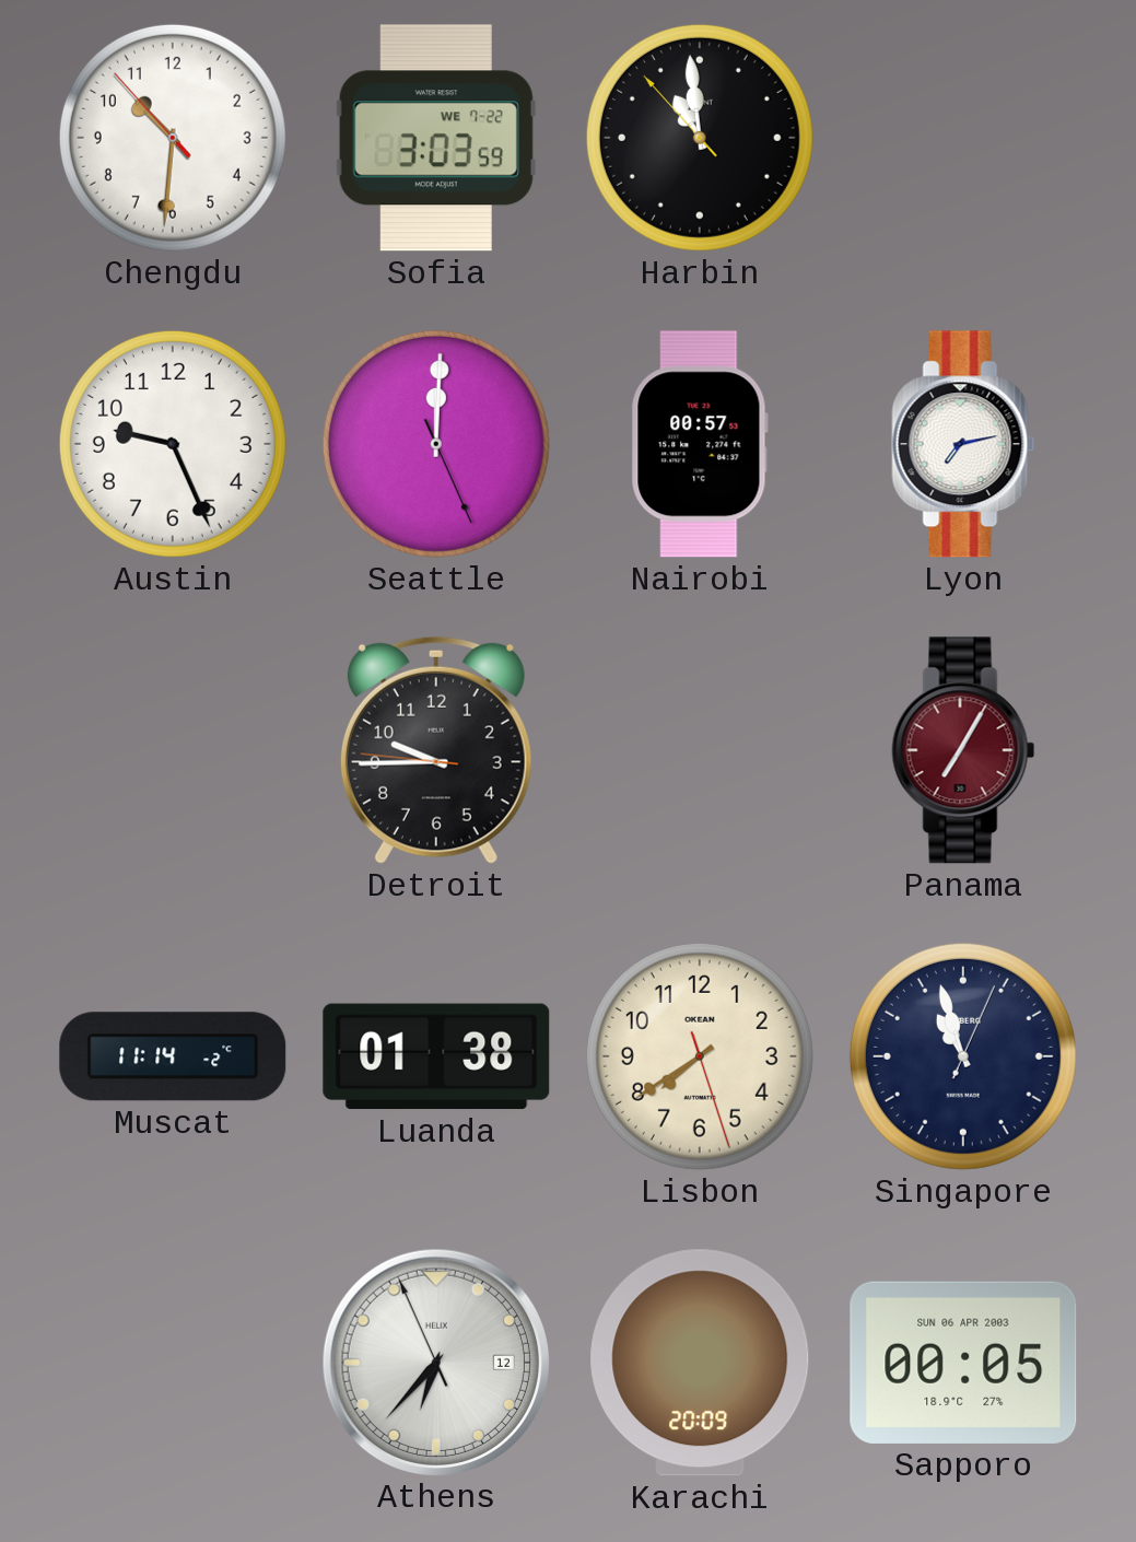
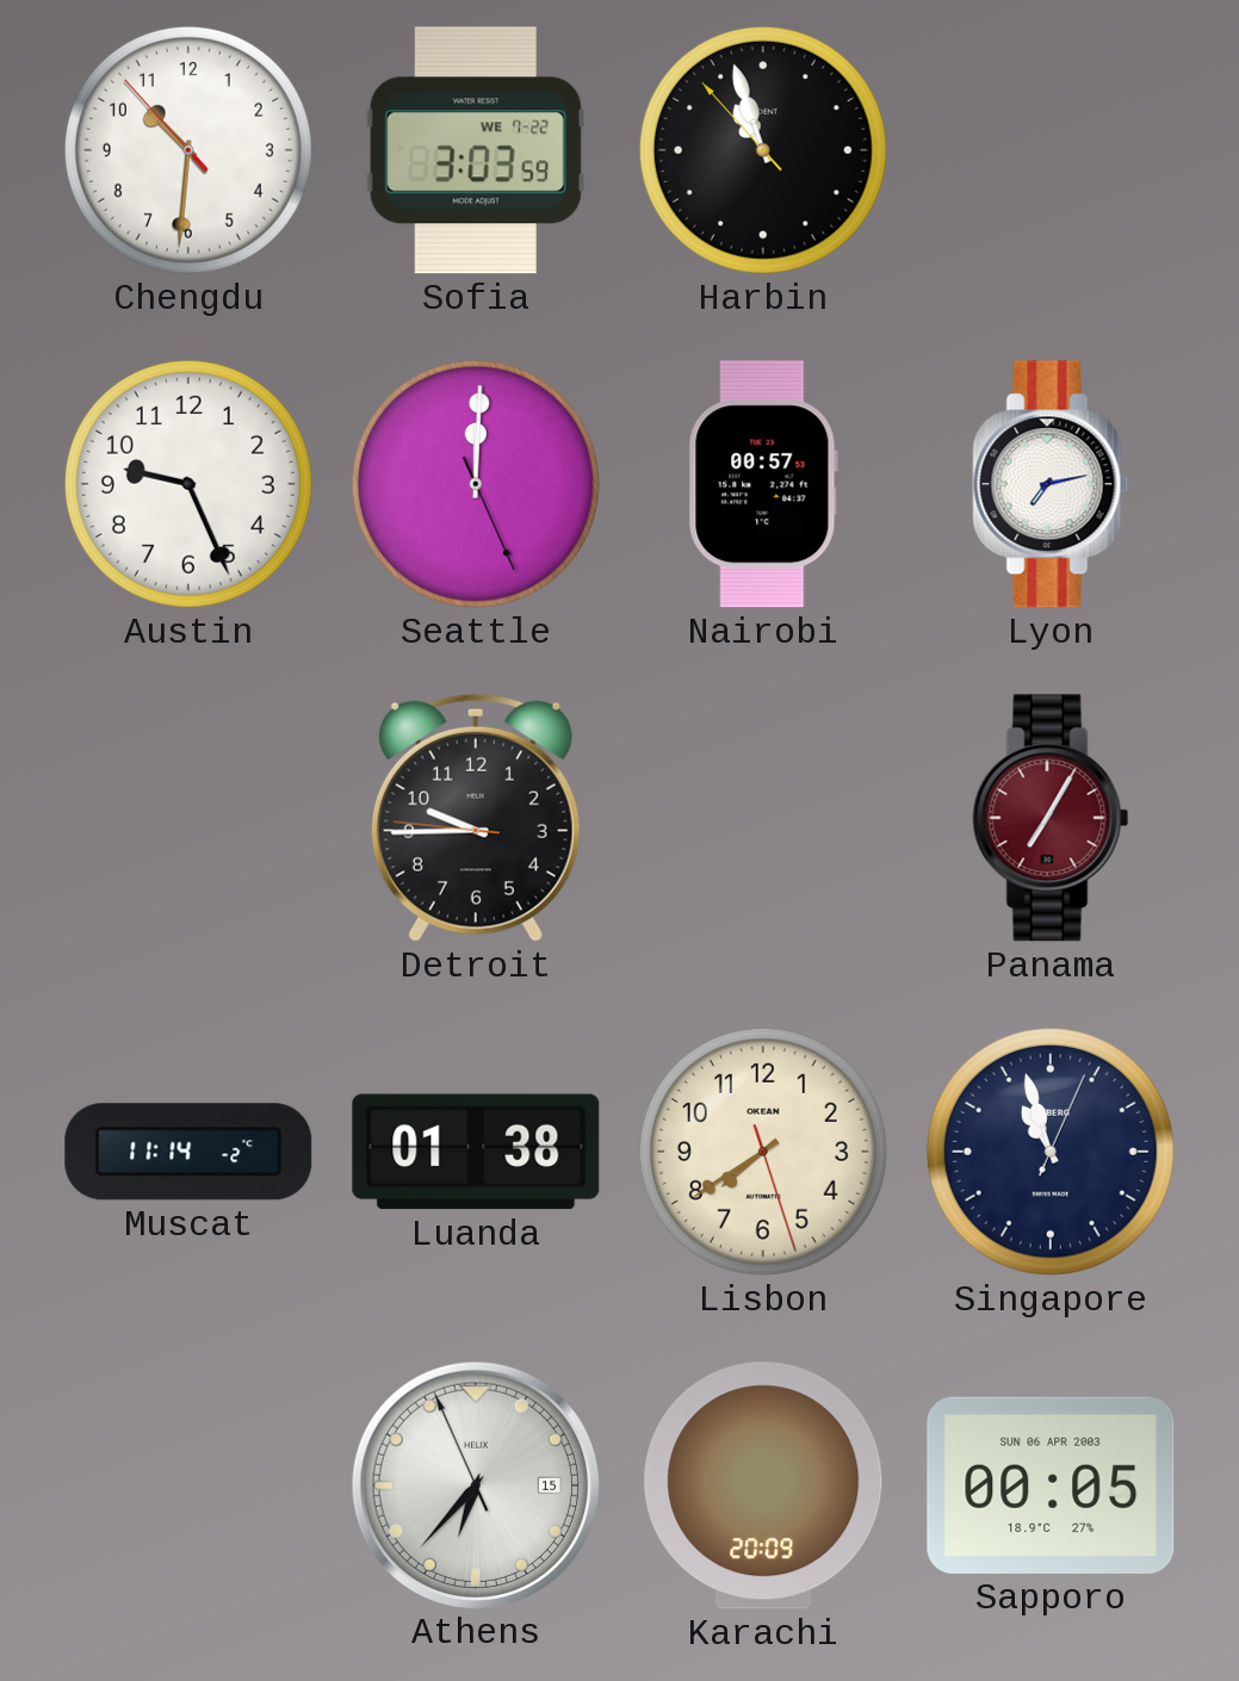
Harbin: 10:58 -> 10:56 (763, 150)
Athens date: 12 -> 15 (475, 1484)
